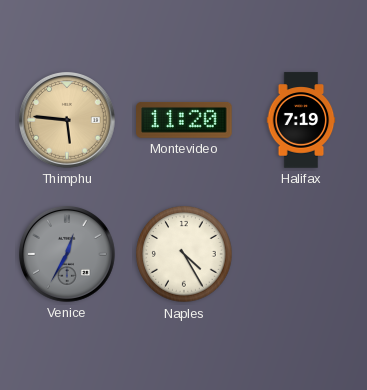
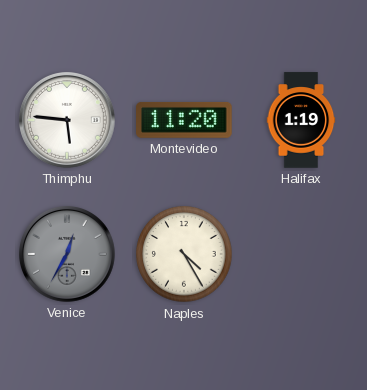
Thimphu dial: champagne -> white (68, 120)
Halifax: 7:19 -> 1:19 (301, 120)
